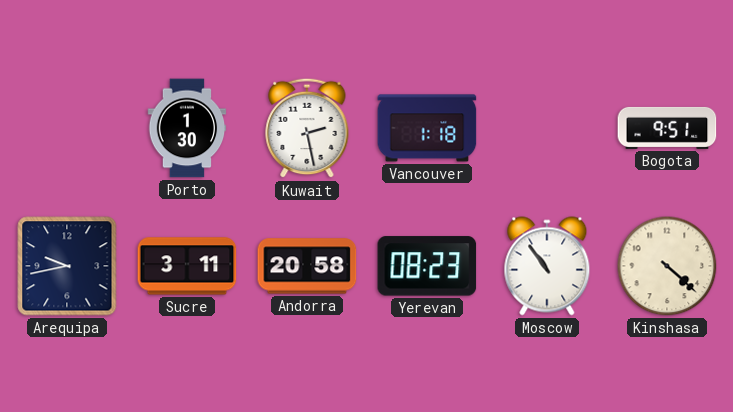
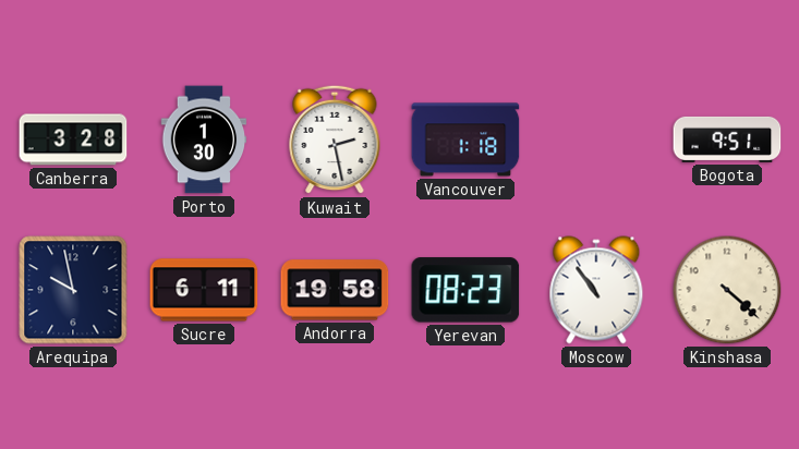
Canberra: none -> 3:28 (73, 139)
Arequipa: 9:43 -> 9:58 (73, 290)
Sucre: 3:11 -> 6:11 (204, 290)
Andorra: 20:58 -> 19:58 (335, 290)
